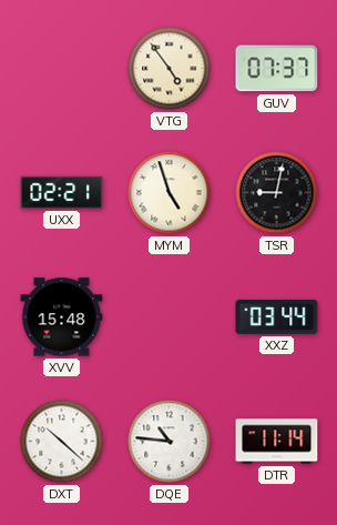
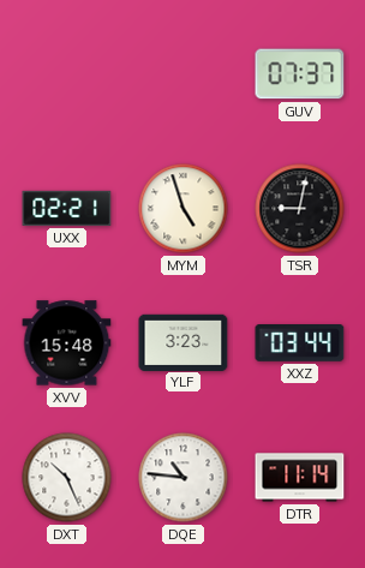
VTG: 4:54 -> none (170, 69)
YLF: none -> 3:23 (184, 342)
DXT: 10:22 -> 10:26 (67, 478)
